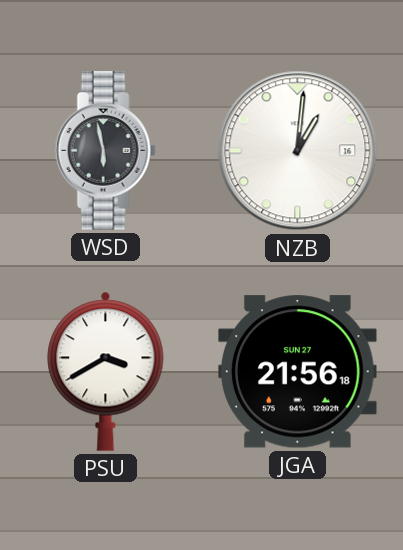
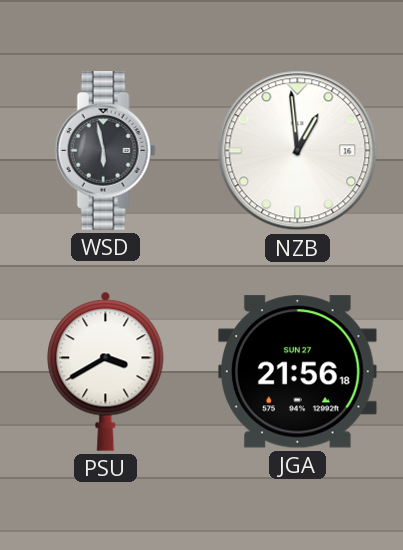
NZB: 1:01 -> 12:59 (298, 151)
